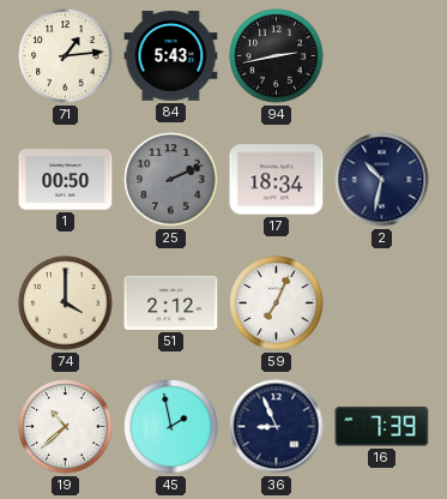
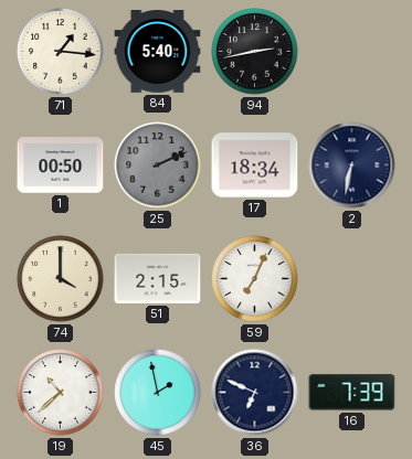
71: 1:14 -> 1:16 (61, 52)
84: 5:43 -> 5:40 (158, 52)
2: 10:32 -> 6:32 (352, 166)
51: 2:12 -> 2:15 (158, 278)
36: 8:56 -> 6:49 (255, 393)
